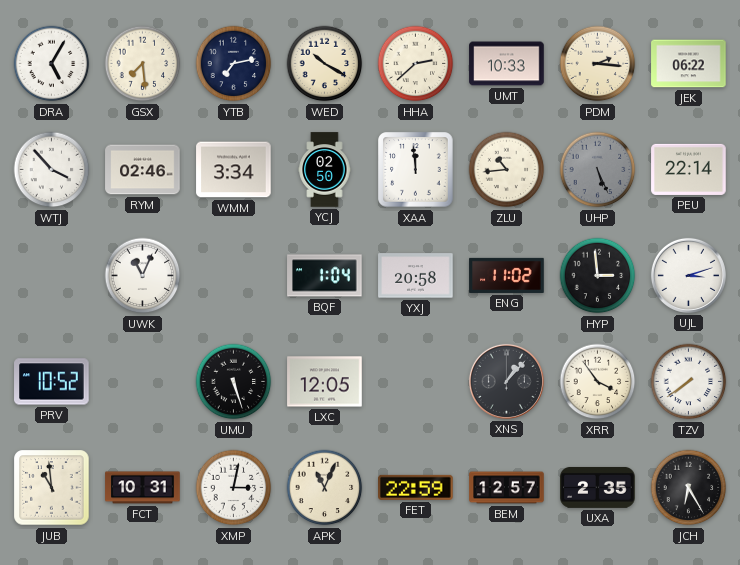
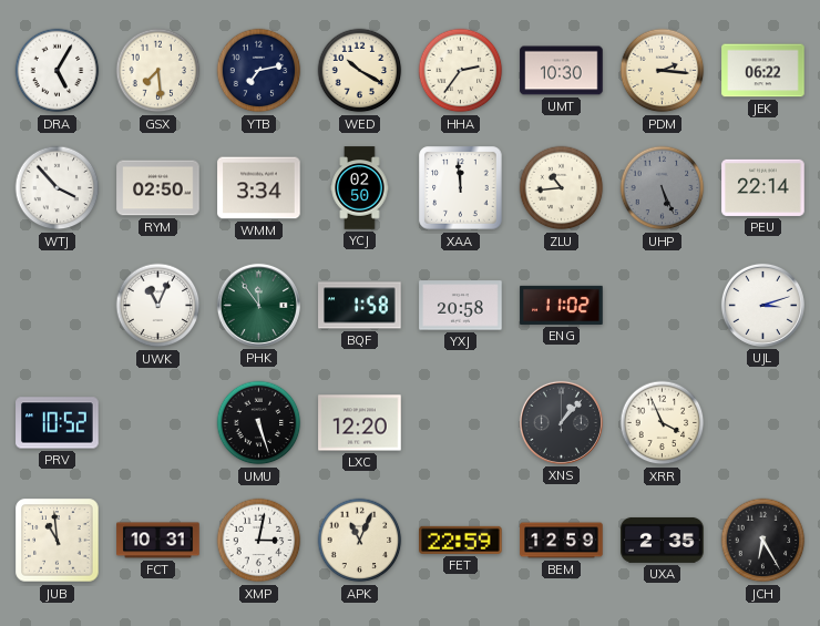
HHA: 2:38 -> 2:36 (461, 71)
UMT: 10:33 -> 10:30 (562, 71)
RYM: 02:46 -> 02:50 (158, 188)
PHK: none -> 11:54 (258, 305)
BQF: 1:04 -> 1:58 (360, 306)
HYP: 2:59 -> none (598, 276)
LXC: 12:05 -> 12:20 (360, 423)
XRR: 3:54 -> 3:56 (663, 423)
TZV: 7:39 -> none (689, 382)
BEM: 12:57 -> 12:59 (562, 541)
